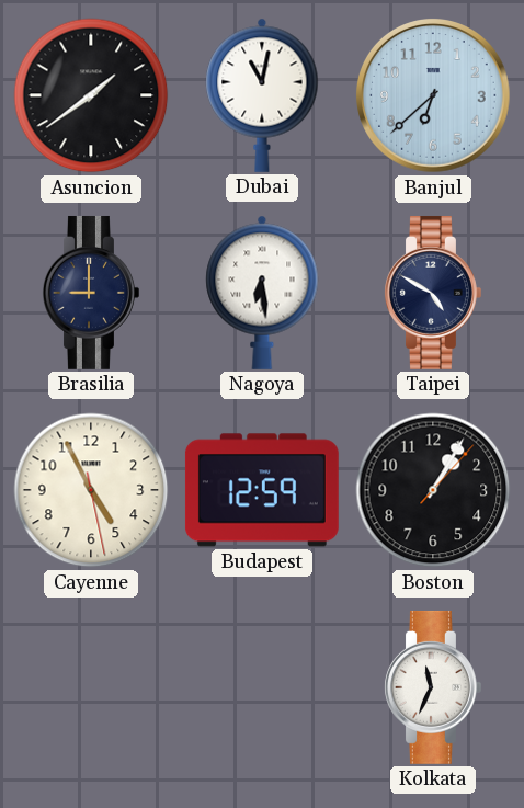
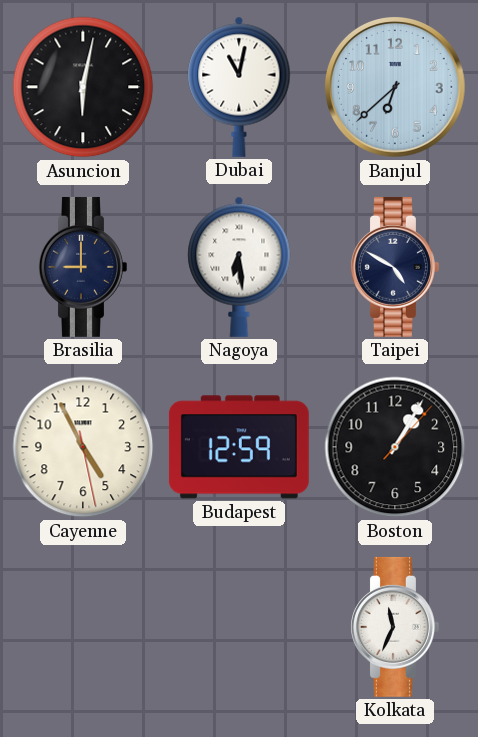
Asuncion: 1:39 -> 6:02 (83, 87)
